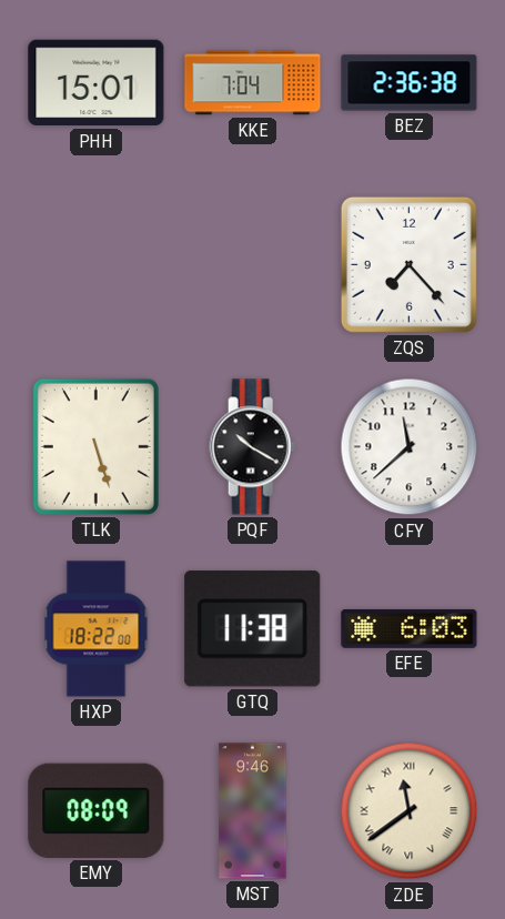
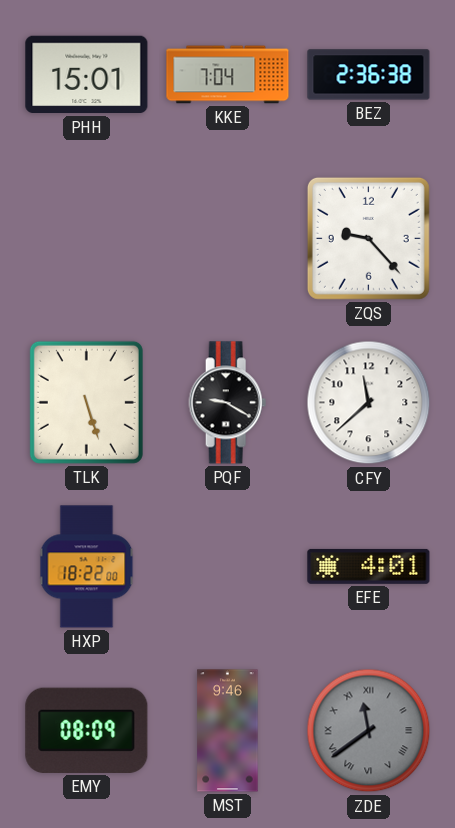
ZQS: 7:23 -> 9:23 (368, 238)
PQF: 10:20 -> 9:20 (228, 403)
GTQ: 11:38 -> none (253, 629)
EFE: 6:03 -> 4:01 (369, 566)
ZDE dial: cream -> grey (369, 731)
